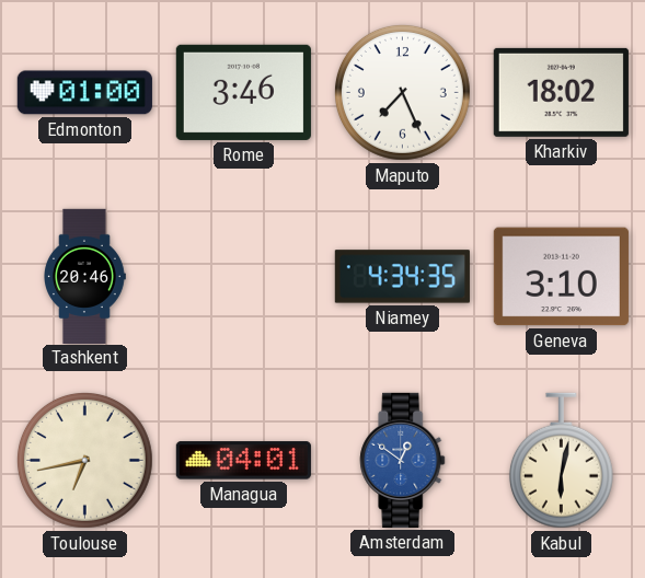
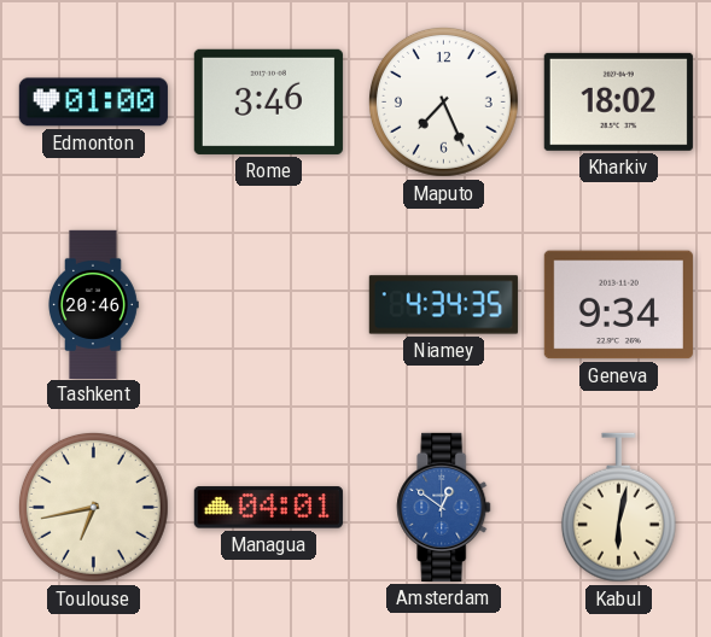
Geneva: 3:10 -> 9:34 (618, 305)
